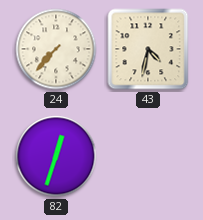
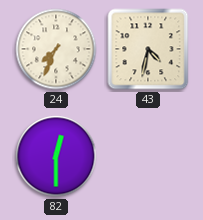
24: 7:37 -> 7:34 (56, 49)
82: 12:33 -> 12:30 (56, 156)
